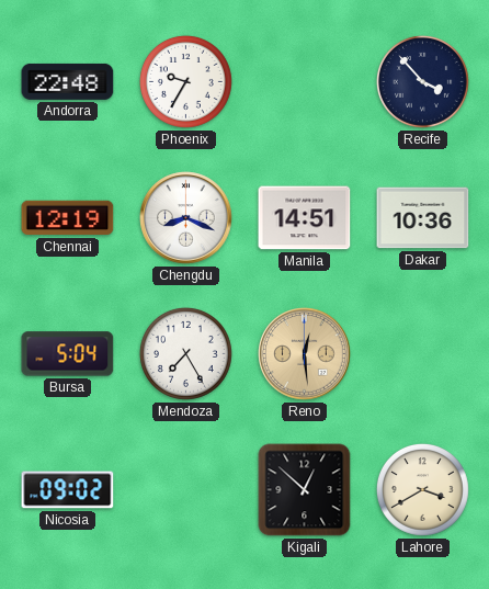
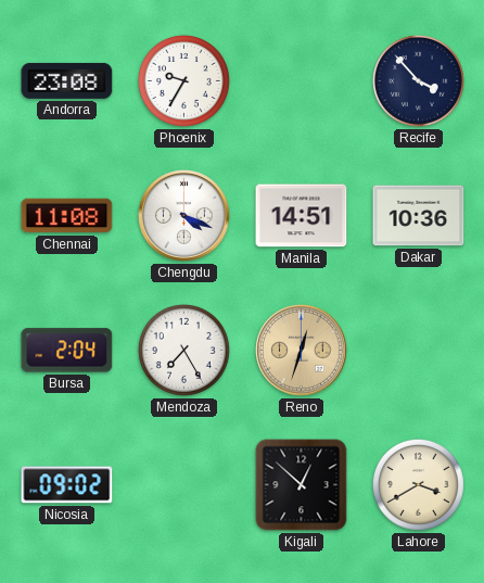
Andorra: 22:48 -> 23:08 (67, 80)
Chennai: 12:19 -> 11:08 (67, 216)
Chengdu: 8:19 -> 4:19 (184, 216)
Bursa: 5:04 -> 2:04 (67, 351)
Reno: 12:29 -> 12:33 (302, 351)
